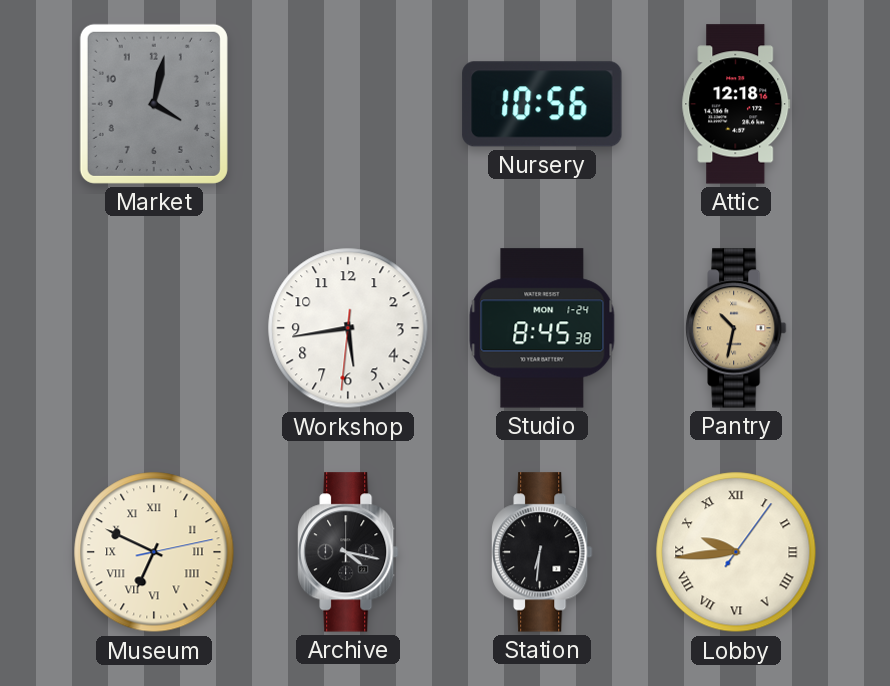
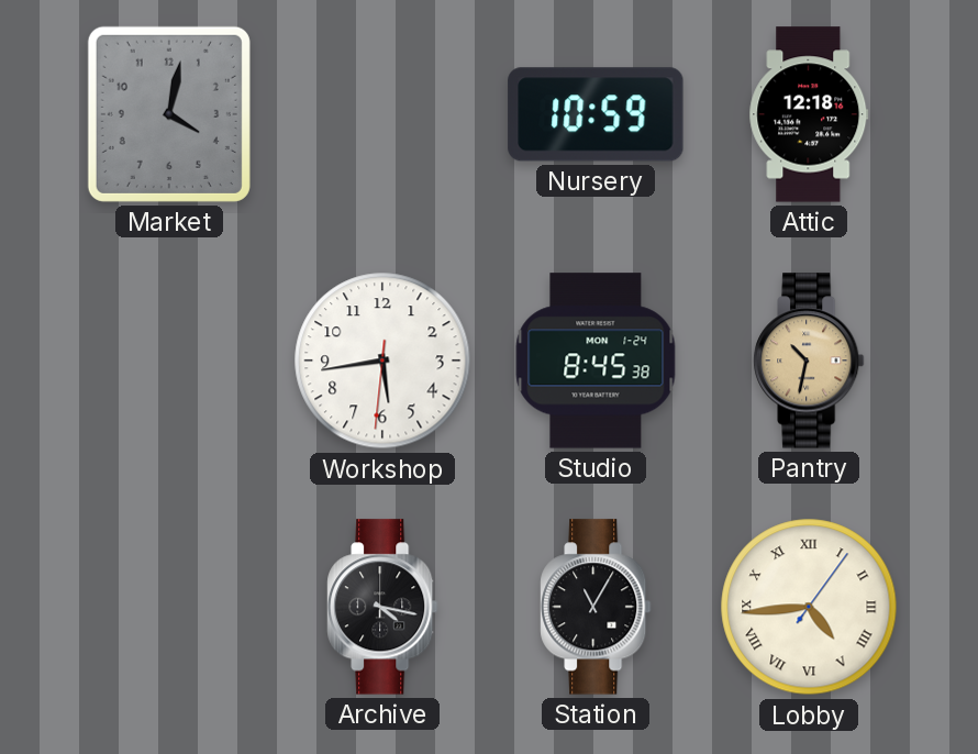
Nursery: 10:56 -> 10:59 (596, 114)
Museum: 6:49 -> none (154, 552)
Station: 6:31 -> 11:05 (596, 607)
Lobby: 9:44 -> 4:44 (809, 607)
